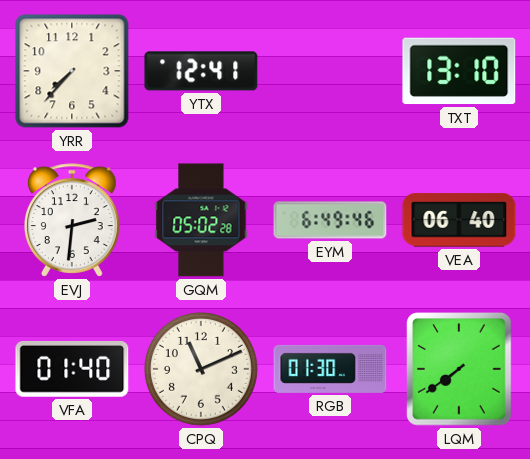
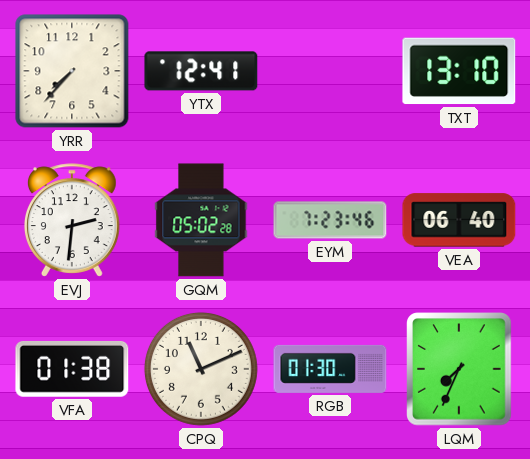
EYM: 6:49 -> 7:23 (330, 220)
VFA: 01:40 -> 01:38 (72, 369)
LQM: 7:39 -> 7:34 (459, 369)
